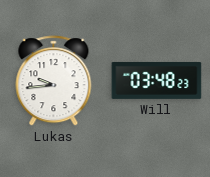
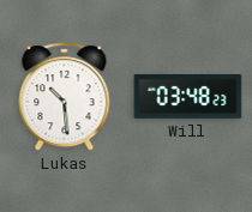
Lukas: 9:44 -> 10:29 (65, 97)
